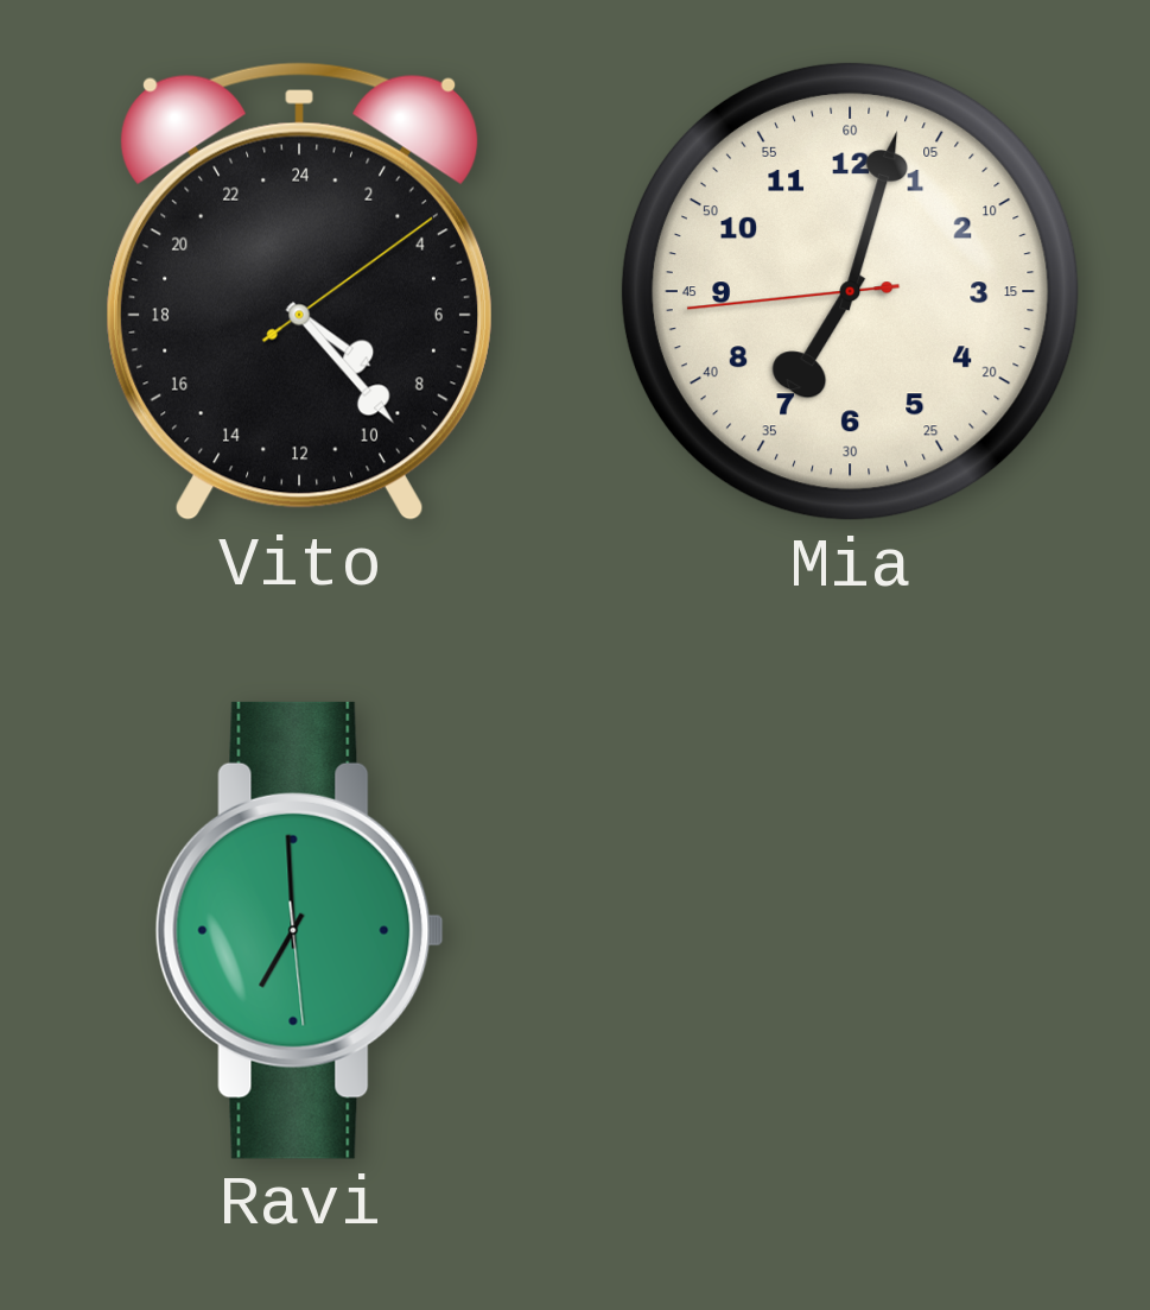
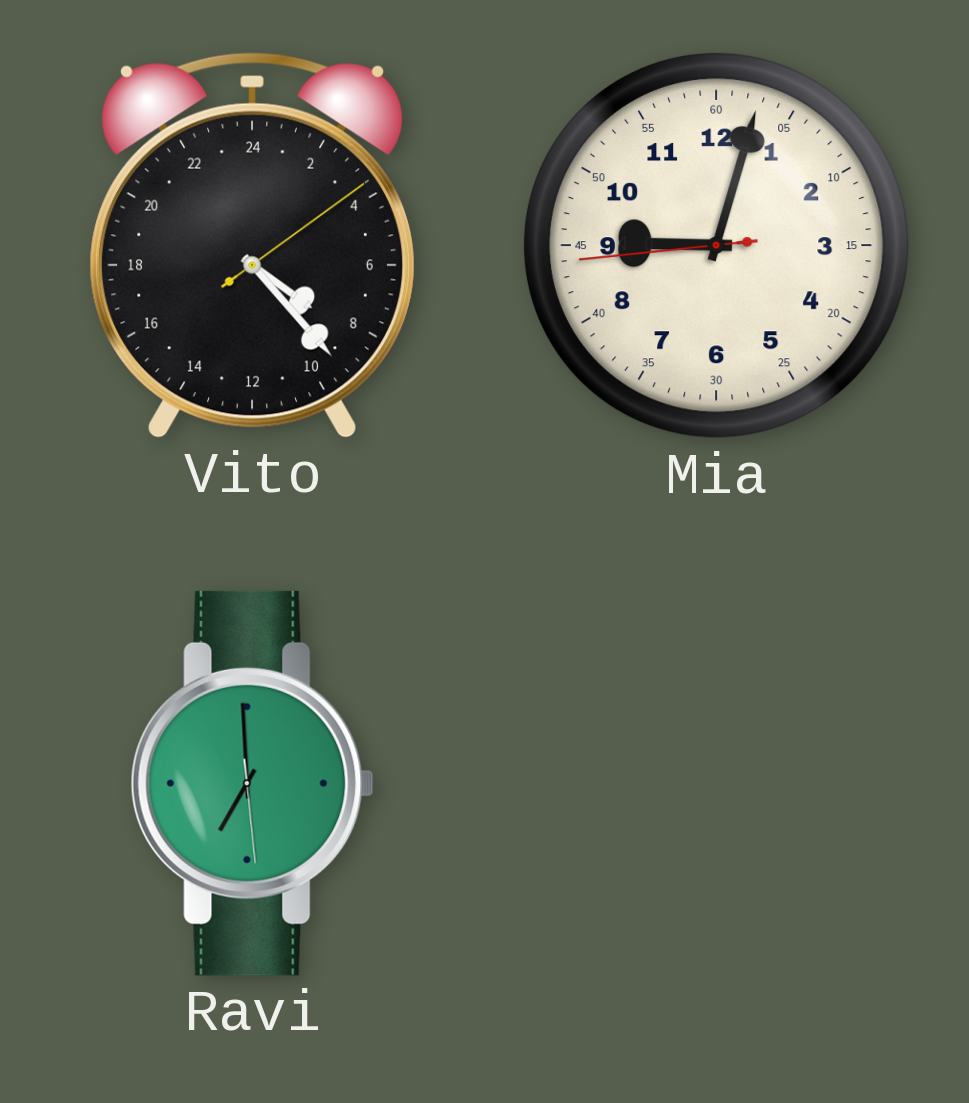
Mia: 7:02 -> 9:02 (716, 245)
